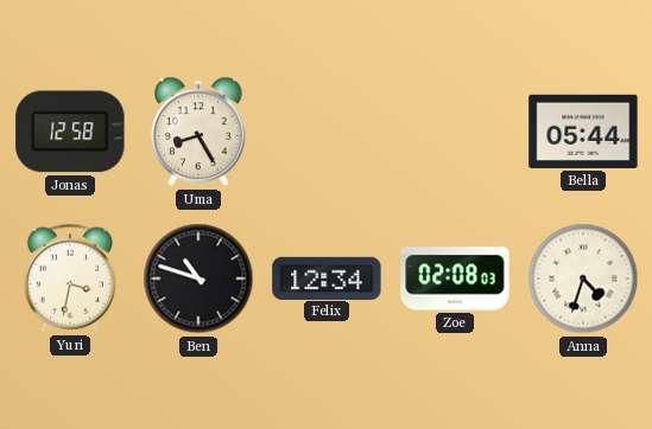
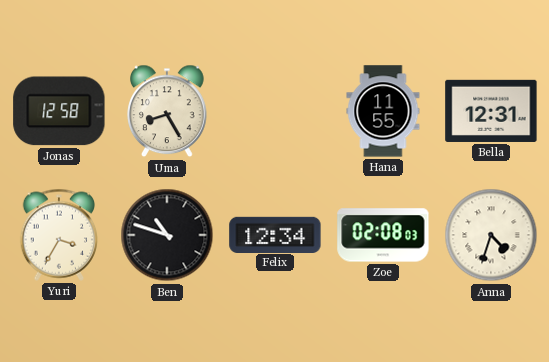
Hana: none -> 11:55 (383, 111)
Bella: 05:44 -> 12:31 (491, 111)
Yuri: 3:32 -> 3:35 (59, 235)
